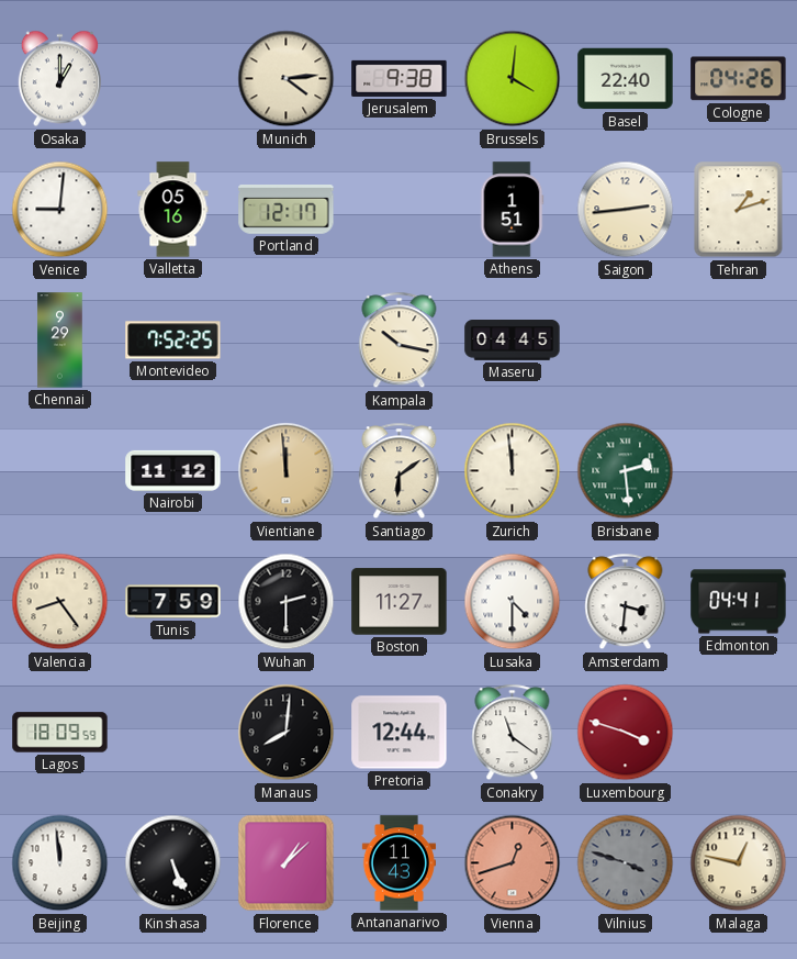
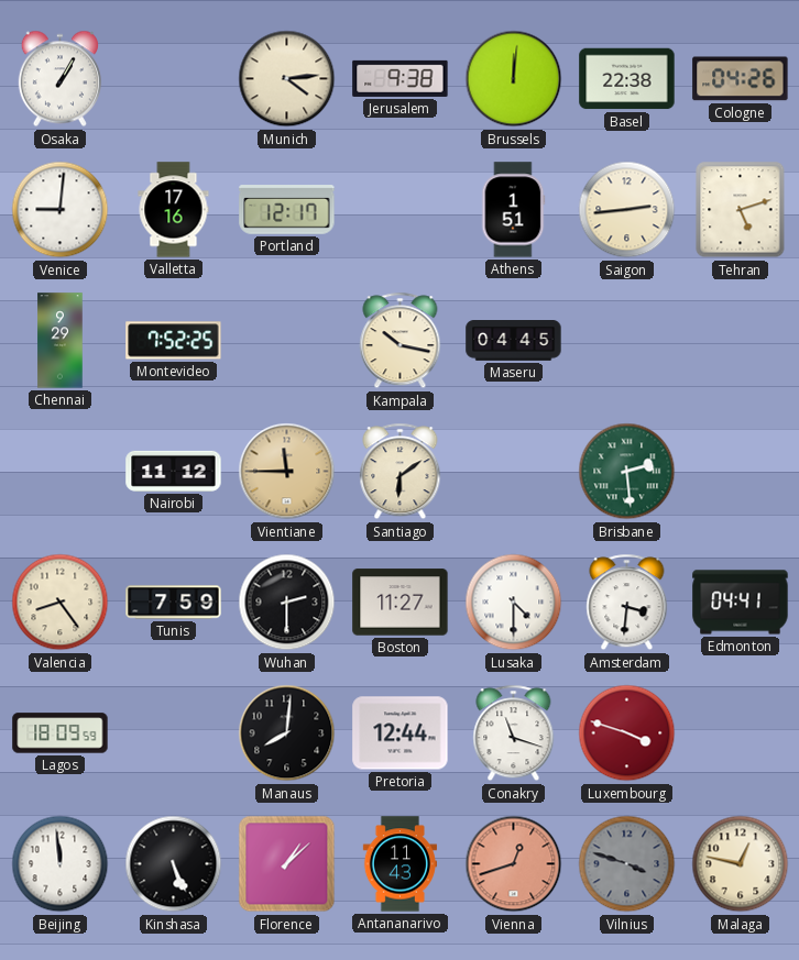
Osaka: 1:00 -> 1:05 (59, 79)
Brussels: 4:01 -> 12:01 (514, 79)
Basel: 22:40 -> 22:38 (627, 79)
Valletta: 05:16 -> 17:16 (174, 210)
Tehran: 1:12 -> 5:12 (741, 210)
Vientiane: 11:59 -> 11:45 (287, 472)
Zurich: 11:59 -> none (513, 471)
Conakry: 11:21 -> 11:18 (514, 733)
